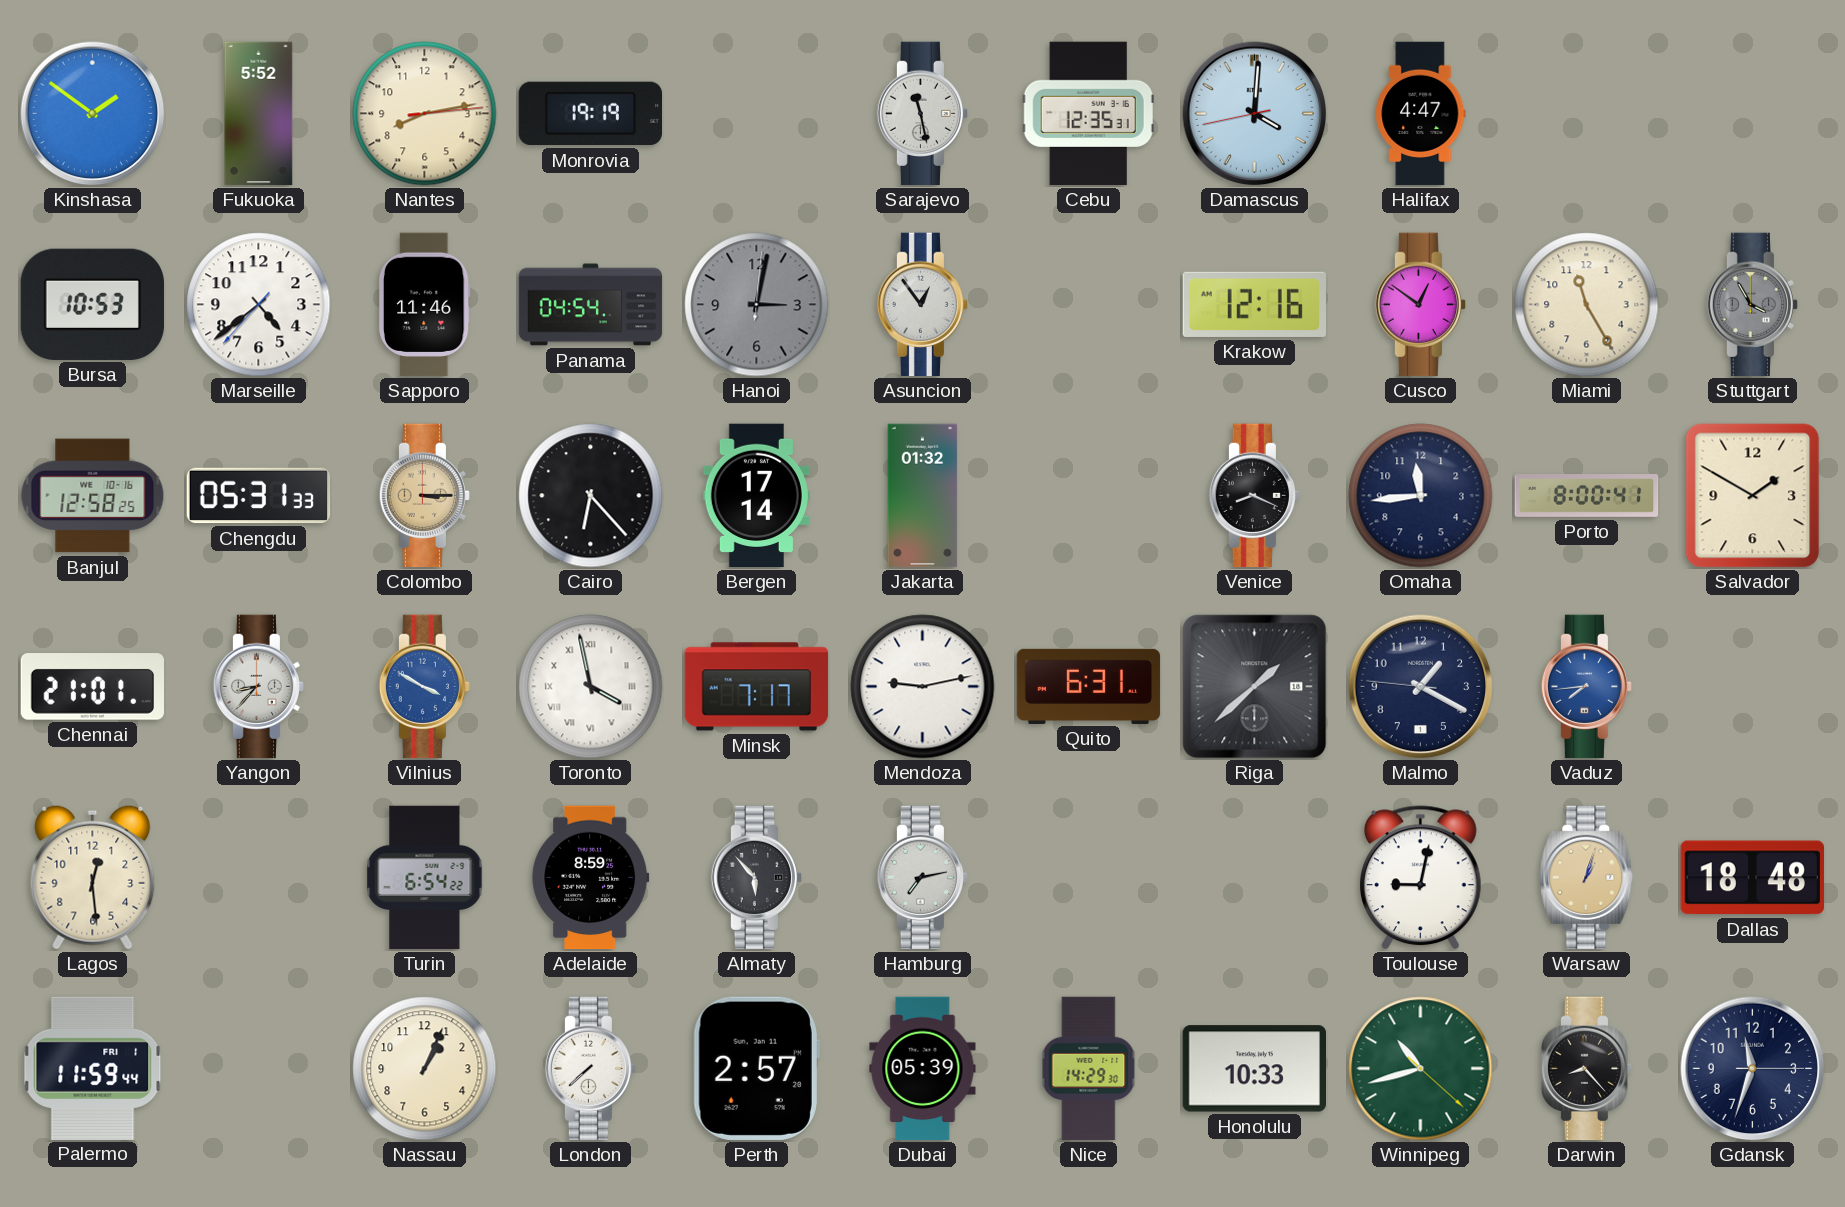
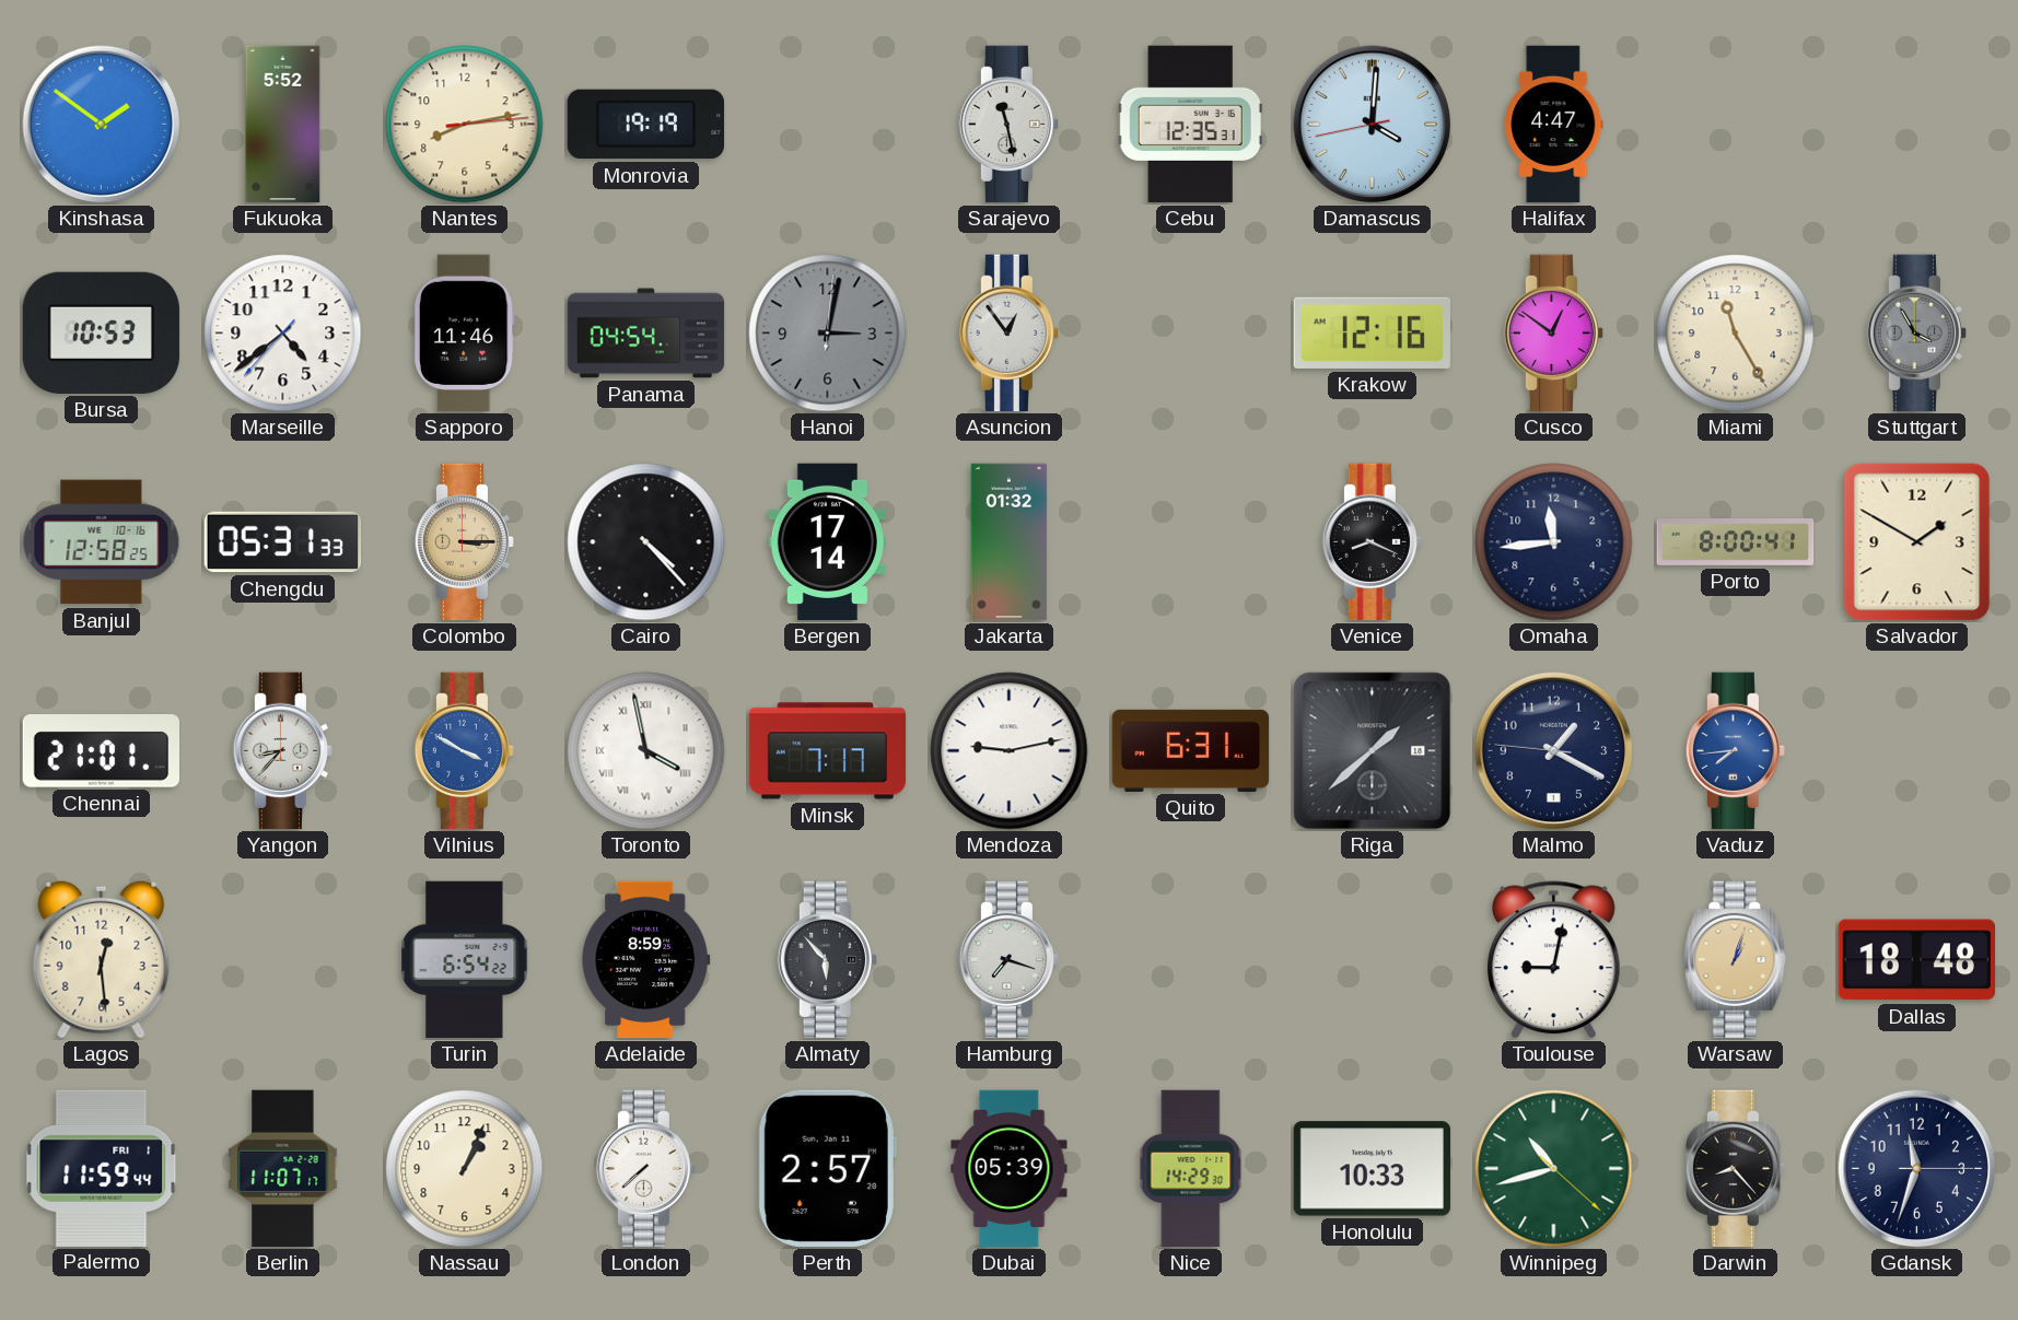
Cairo: 6:23 -> 4:23 (646, 542)
Hamburg: 7:13 -> 7:18 (1008, 960)
Berlin: none -> 11:07 (283, 1169)
